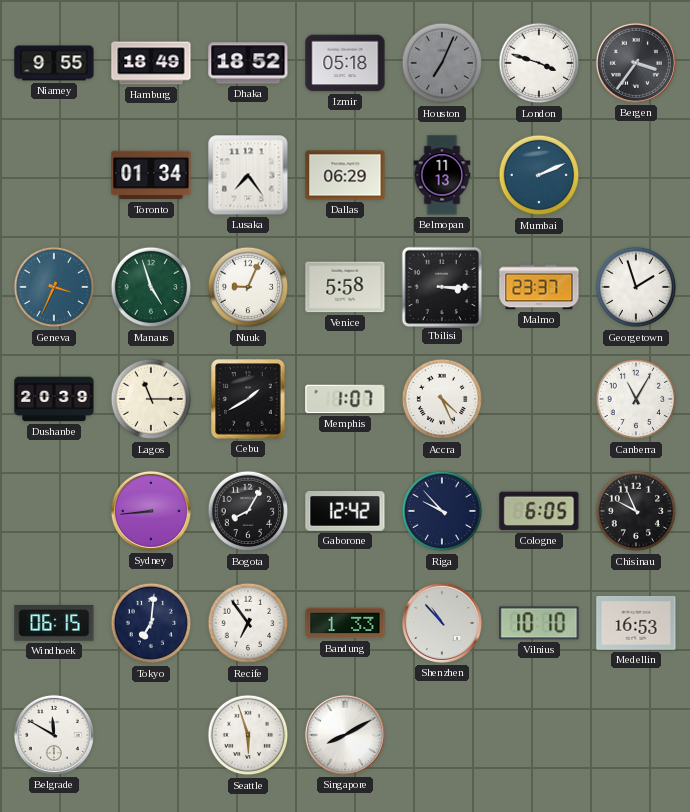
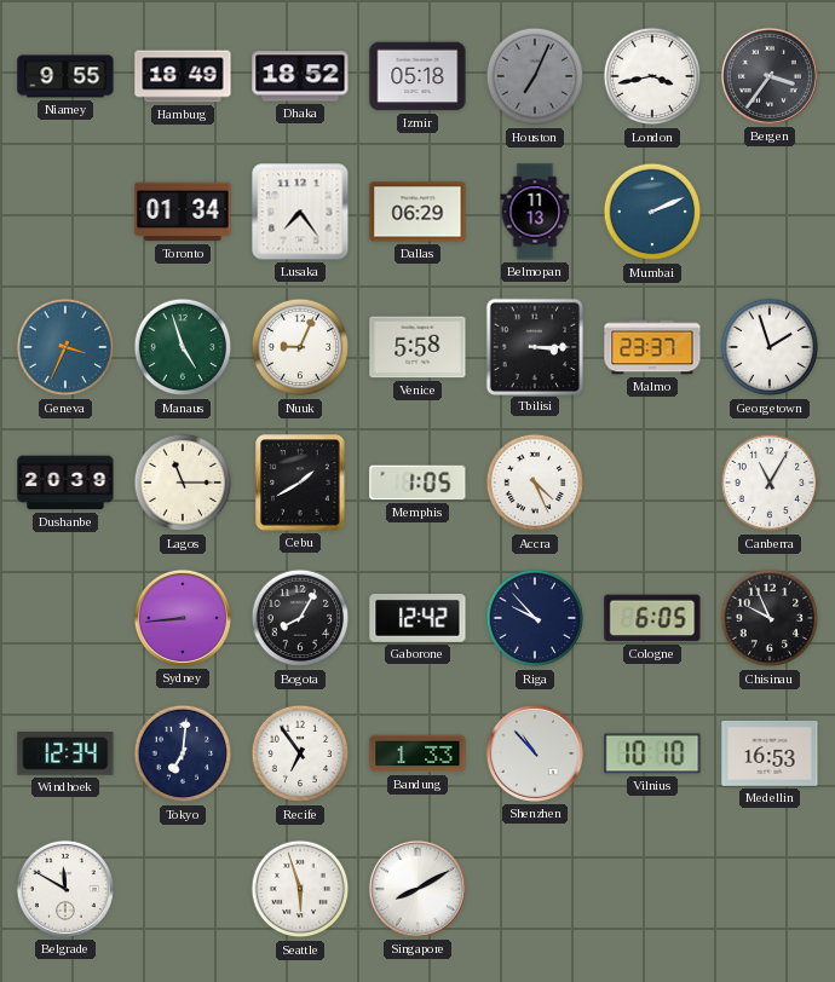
London: 3:48 -> 3:43 (652, 76)
Memphis: 1:07 -> 1:05 (417, 483)
Windhoek: 06:15 -> 12:34 (65, 753)
